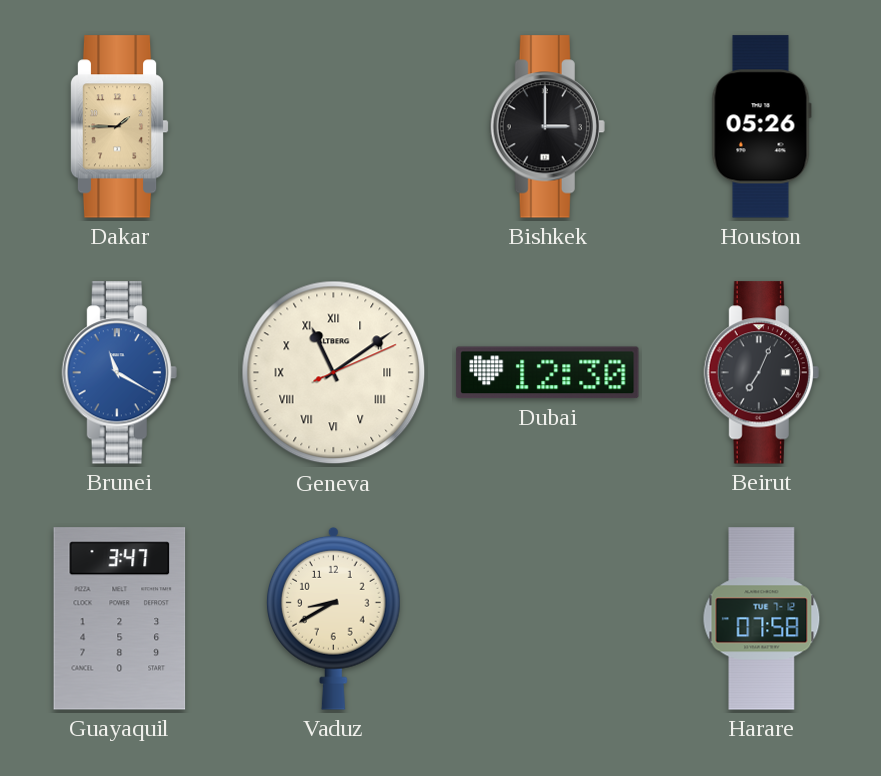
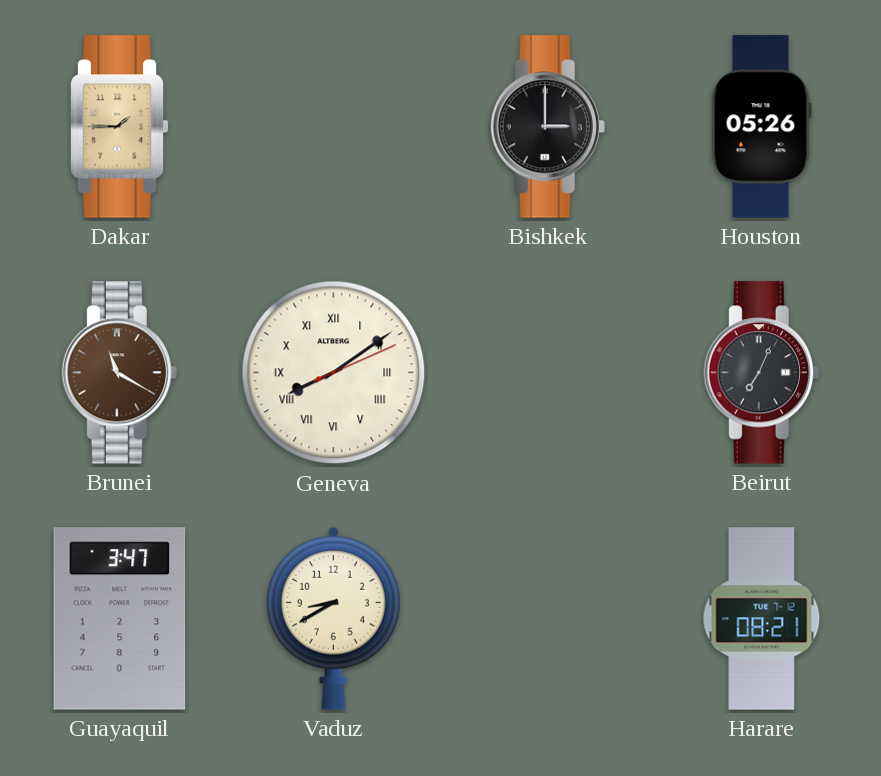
Brunei dial: blue -> brown (119, 373)
Geneva: 11:09 -> 8:09 (334, 373)
Dubai: 12:30 -> none (548, 373)
Harare: 07:58 -> 08:21 (762, 619)
